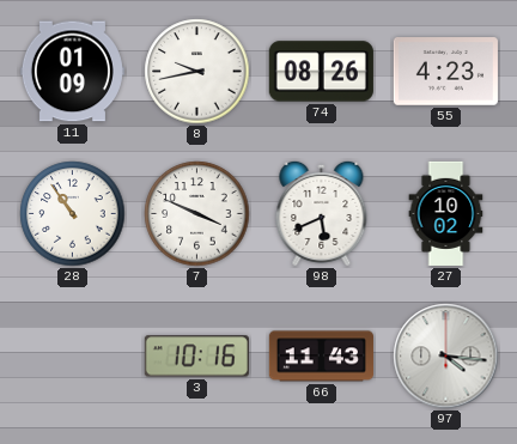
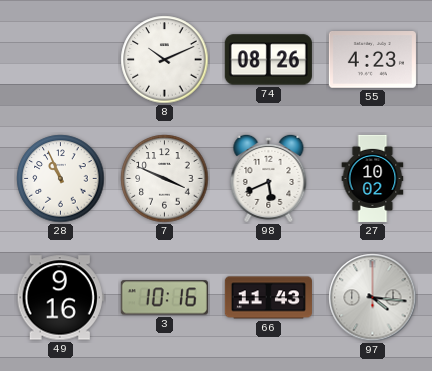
11: 01:09 -> none (72, 72)
8: 9:43 -> 10:11 (165, 60)
28: 10:54 -> 10:56 (61, 179)
49: none -> 9:16 (60, 298)
